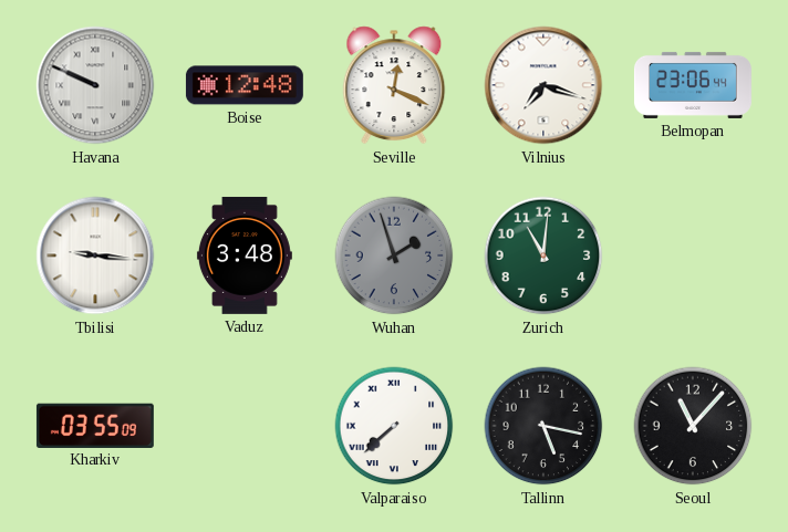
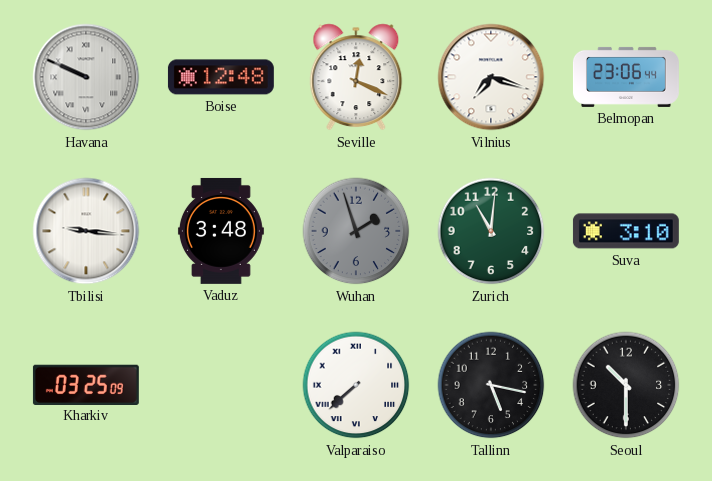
Suva: none -> 3:10 (626, 231)
Kharkiv: 03:55 -> 03:25 (86, 384)
Seoul: 11:07 -> 10:30 (626, 385)
